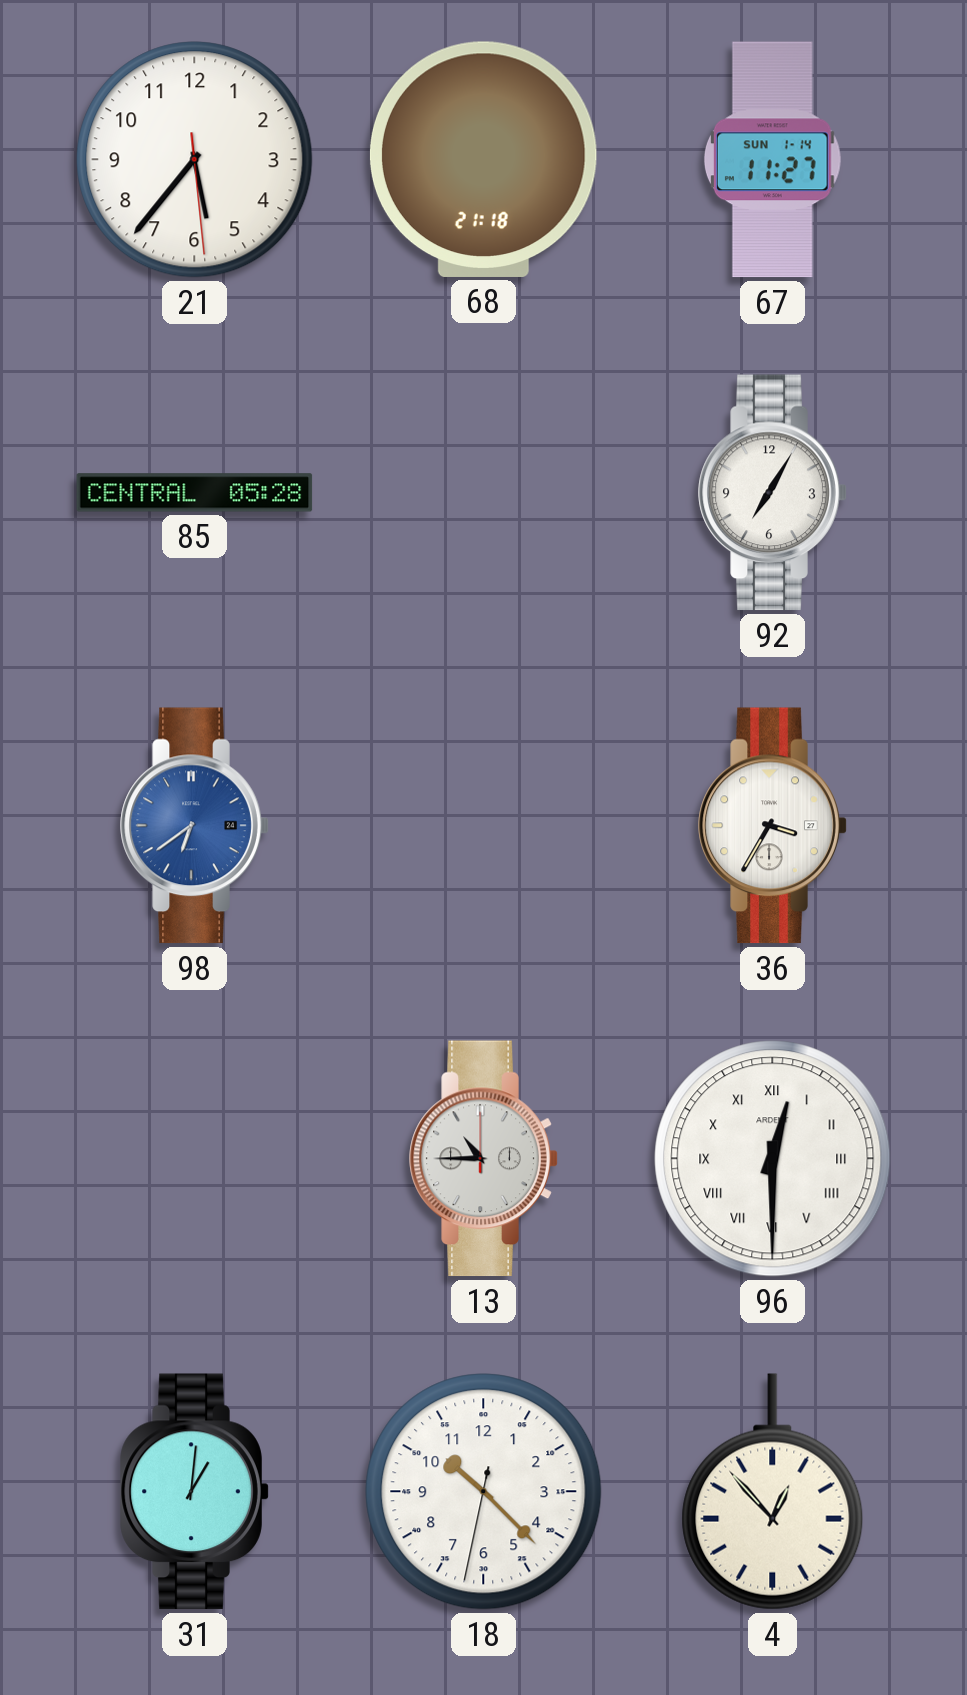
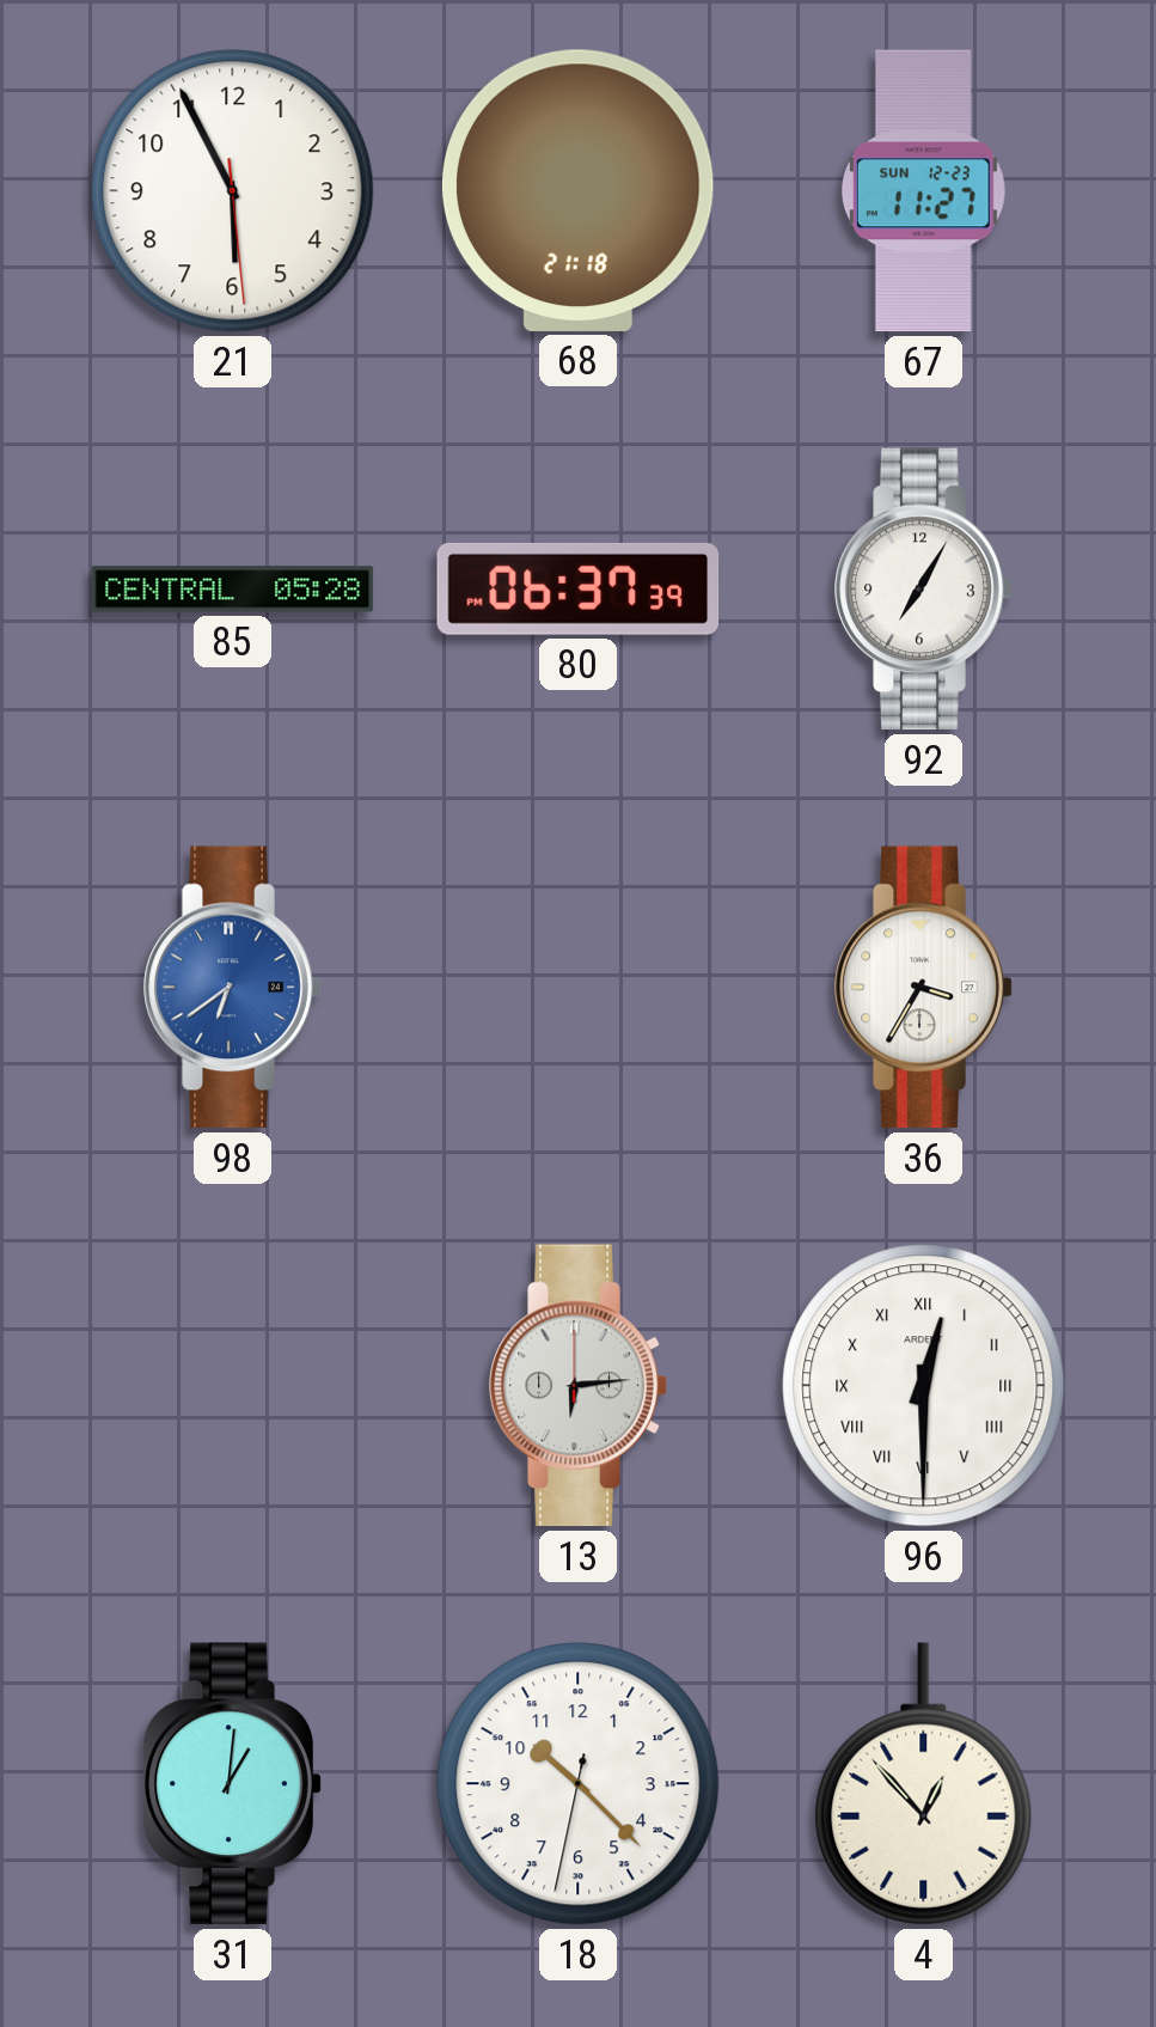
21: 5:36 -> 5:55 (233, 191)
67 date: SUN 1-14 -> SUN 12-23 (923, 191)
80: none -> 06:37 (579, 588)
13: 10:45 -> 6:14 (579, 1386)
